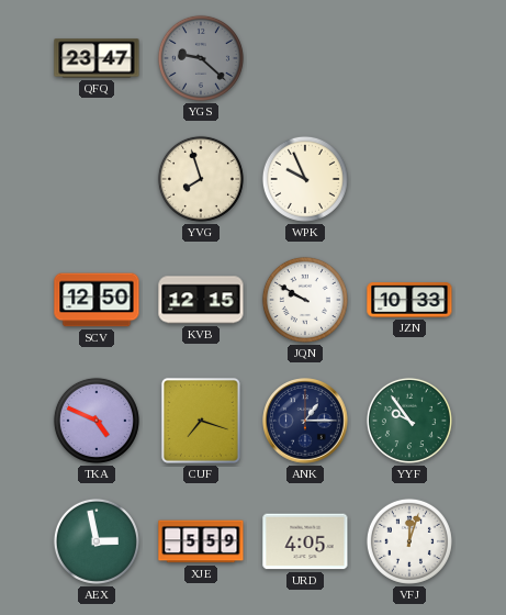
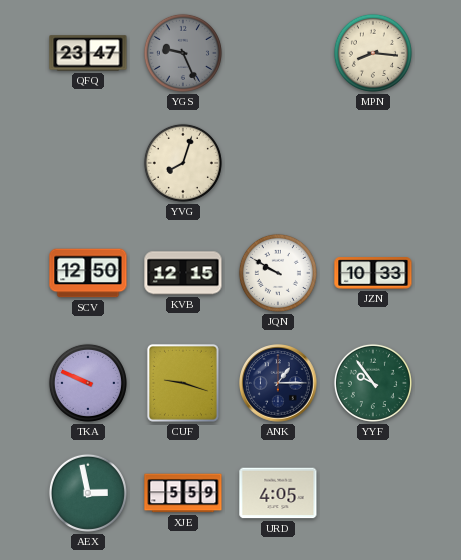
YGS: 9:22 -> 9:26 (183, 53)
MPN: none -> 8:16 (373, 53)
YVG: 7:57 -> 8:03 (183, 163)
WPK: 9:56 -> none (305, 179)
TKA: 4:49 -> 9:49 (88, 383)
CUF: 7:18 -> 9:18 (183, 383)
VFJ: 12:03 -> none (409, 541)
